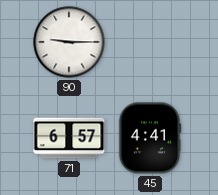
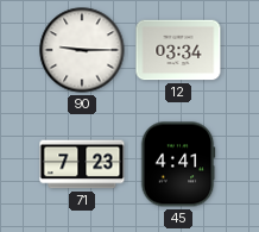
12: none -> 03:34 (178, 50)
71: 6:57 -> 7:23 (82, 164)
